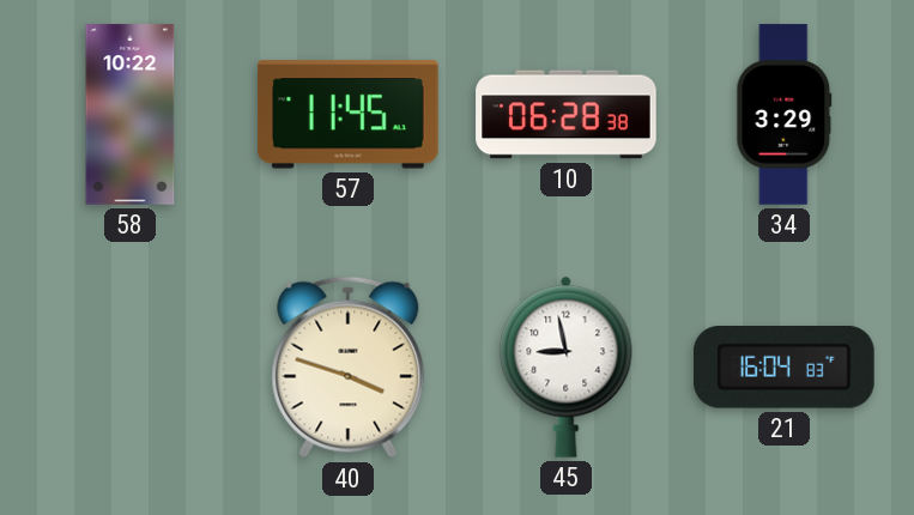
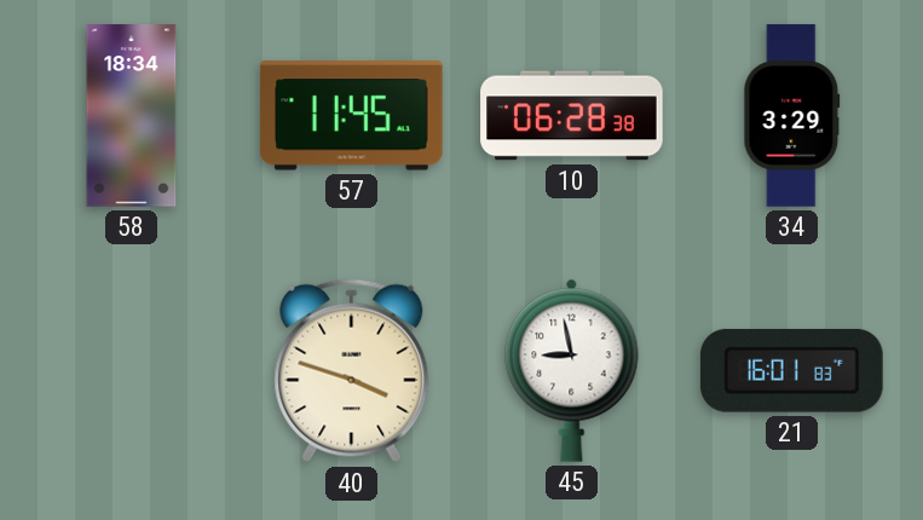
58: 10:22 -> 18:34 (132, 116)
21: 16:04 -> 16:01 (791, 371)
